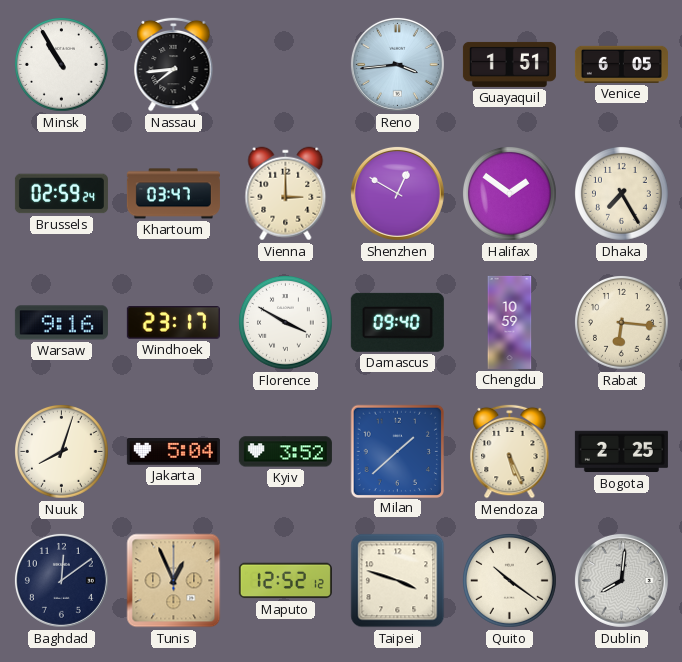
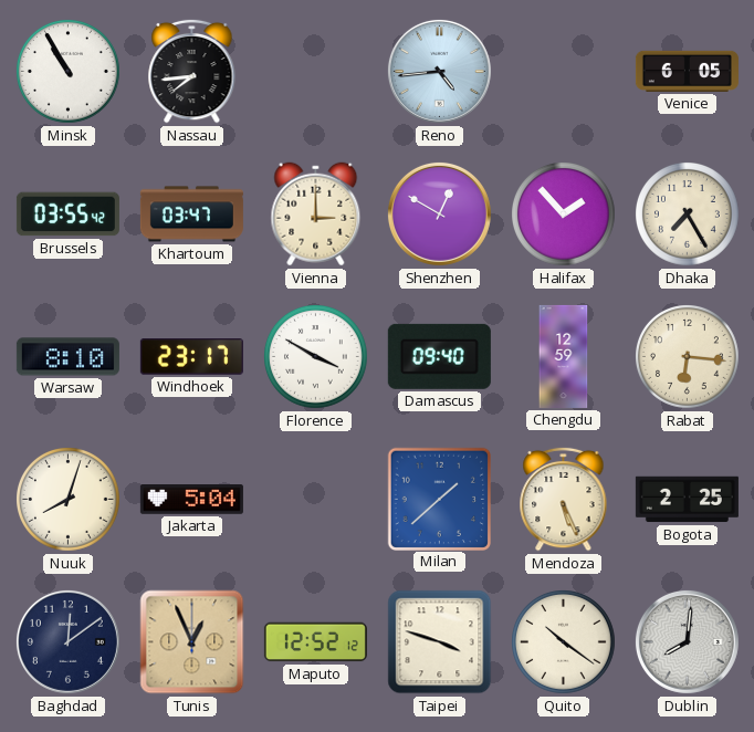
Reno: 3:44 -> 4:44 (439, 71)
Guayaquil: 1:51 -> none (509, 64)
Brussels: 02:59 -> 03:55 (67, 215)
Halifax: 1:51 -> 1:53 (564, 215)
Warsaw: 9:16 -> 8:10 (67, 357)
Chengdu: 10:59 -> 12:59 (564, 356)
Kyiv: 3:52 -> none (285, 452)
